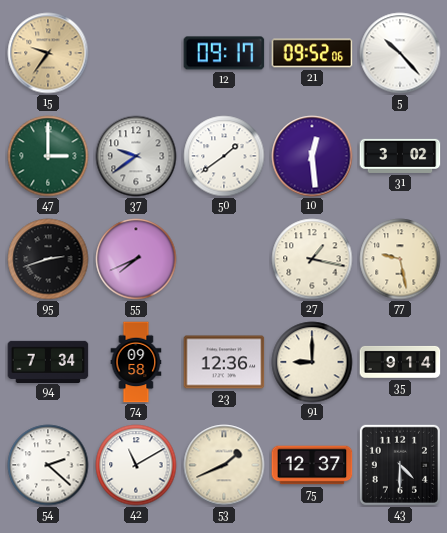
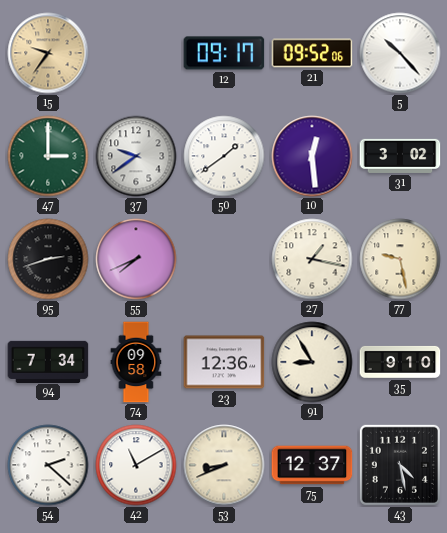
91: 9:00 -> 8:55 (312, 362)
35: 9:14 -> 9:10 (400, 362)
53: 1:41 -> 8:41 (224, 465)
43: 4:30 -> 4:28 (400, 465)
